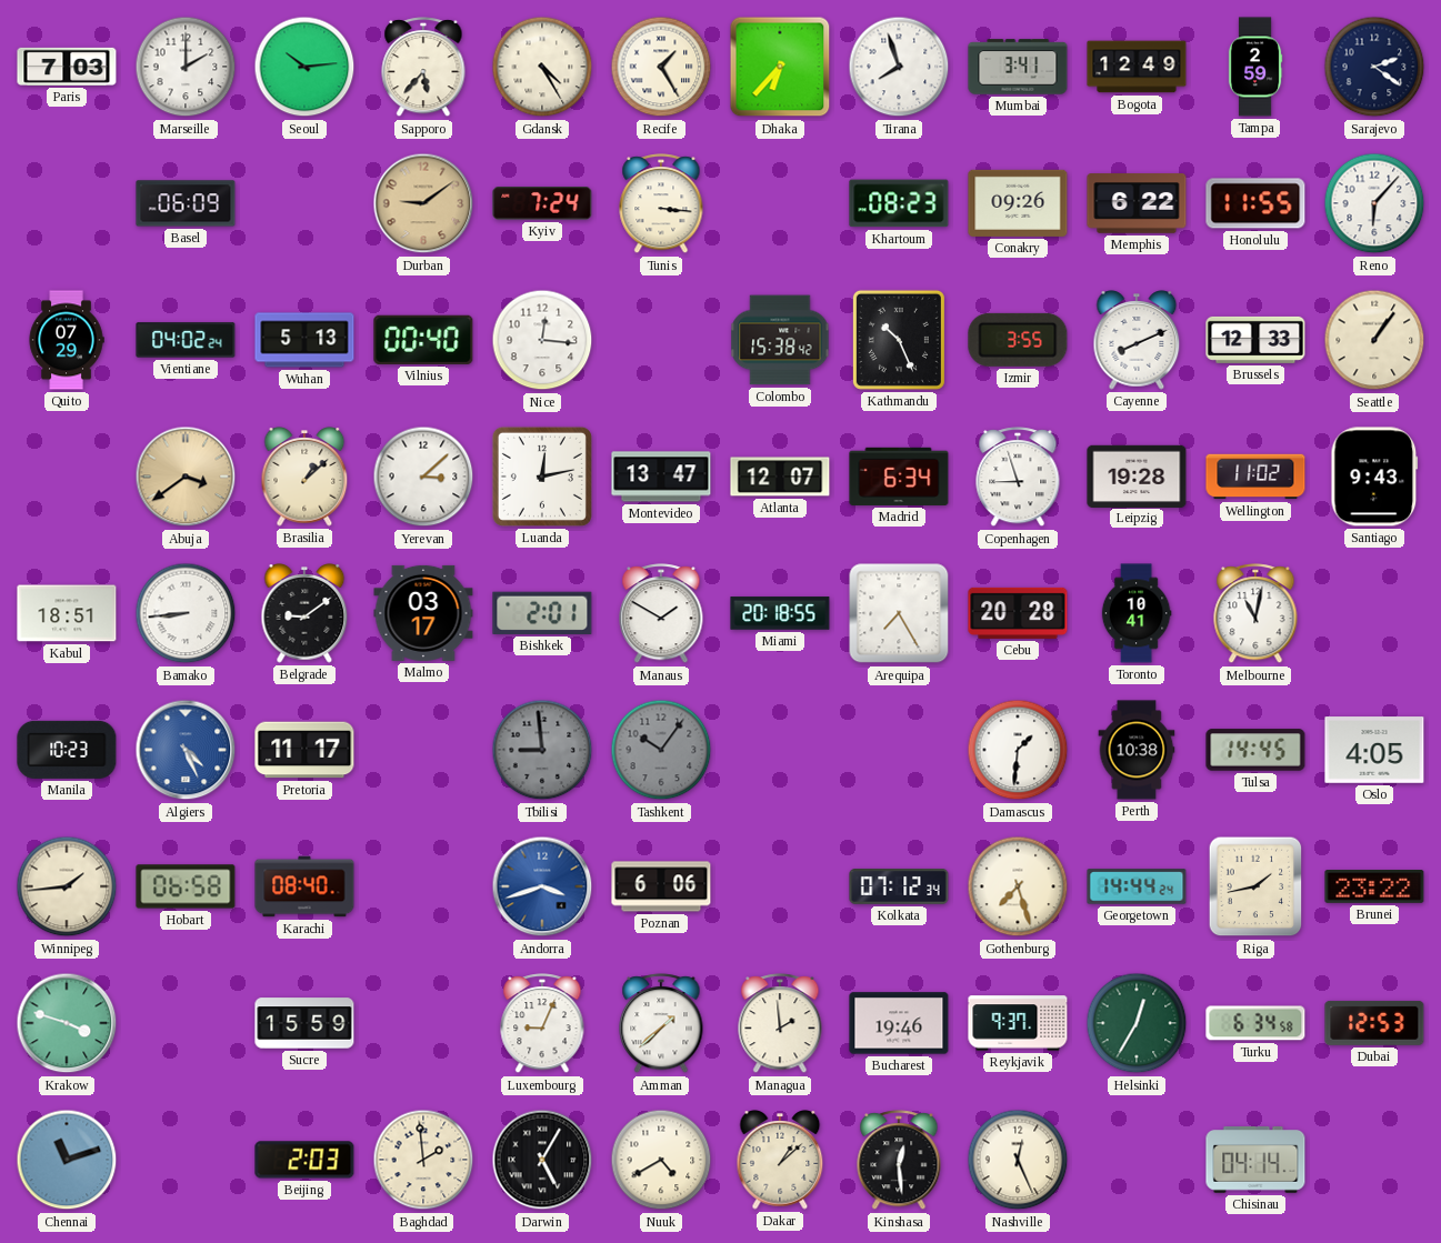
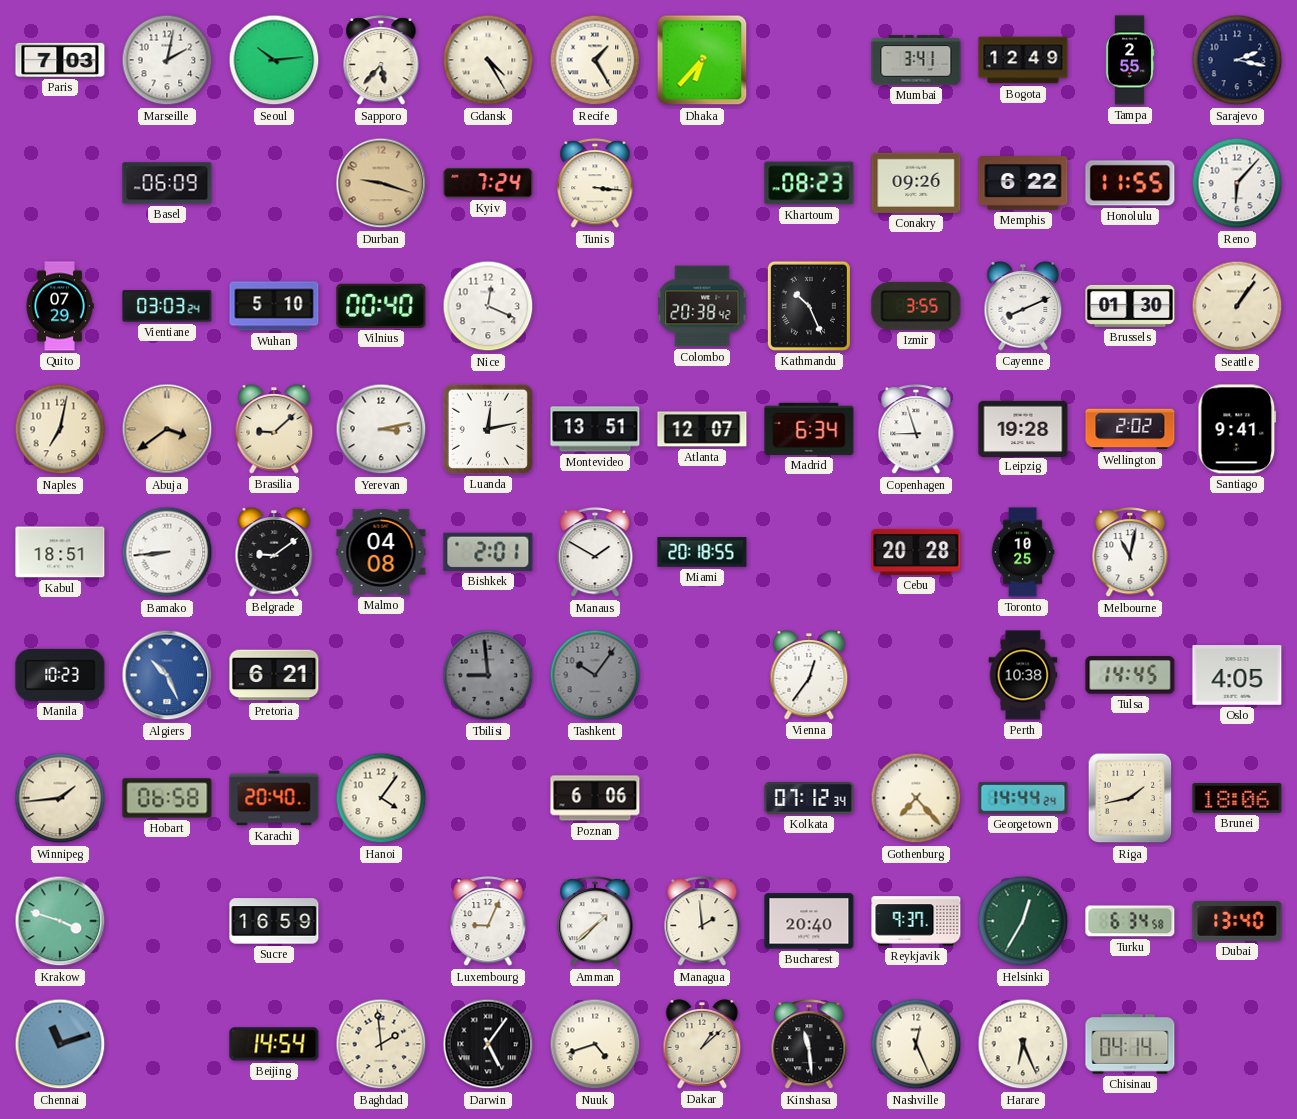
Marseille: 2:00 -> 2:02 (167, 60)
Tirana: 7:57 -> none (899, 67)
Tampa: 2:59 -> 2:55 (1130, 60)
Sarajevo: 2:21 -> 2:17 (1237, 60)
Durban: 9:09 -> 9:18 (381, 183)
Vientiane: 04:02 -> 03:03 (167, 306)
Wuhan: 5:13 -> 5:10 (274, 306)
Nice: 12:16 -> 12:19 (488, 306)
Colombo: 15:38 -> 20:38 (702, 306)
Brussels: 12:33 -> 01:30 (1130, 306)
Naples: none -> 7:02 (60, 429)
Brasilia: 1:08 -> 9:08 (274, 429)
Yerevan: 3:08 -> 3:13 (381, 429)
Montevideo: 13:47 -> 13:51 (595, 429)
Wellington: 11:02 -> 2:02 (1130, 429)
Santiago: 9:43 -> 9:41 (1237, 429)
Malmo: 03:17 -> 04:08 (381, 552)
Arequipa: 7:25 -> none (899, 613)
Toronto: 10:41 -> 10:25 (1023, 552)
Algiers: 4:26 -> 10:26 (167, 675)
Pretoria: 11:17 -> 6:21 (274, 675)
Vienna: none -> 12:36 (809, 675)
Damascus: 1:31 -> none (1018, 750)
Karachi: 08:40 -> 20:40 (274, 798)
Hanoi: none -> 4:06 (381, 798)
Andorra: 3:42 -> none (542, 886)
Gothenburg: 7:27 -> 7:23 (916, 798)
Brunei: 23:22 -> 18:06 (1237, 799)
Sucre: 15:59 -> 16:59 (274, 921)
Bucharest: 19:46 -> 20:40 (809, 921)
Dubai: 12:53 -> 13:40 (1237, 921)
Beijing: 2:03 -> 14:54 (274, 1044)
Darwin: 5:05 -> 5:06 (488, 1044)
Nuuk: 4:40 -> 4:42 (595, 1044)
Kinshasa: 12:29 -> 11:29 (809, 1045)
Harare: none -> 6:26 (1023, 1044)
